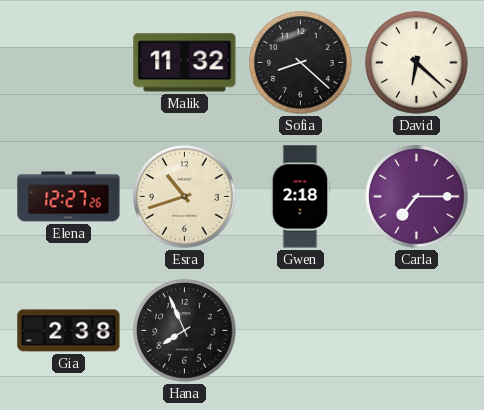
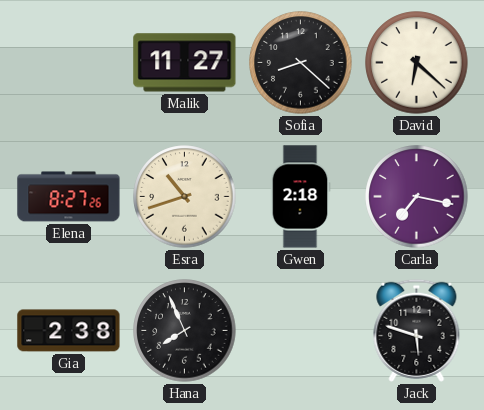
Malik: 11:32 -> 11:27 (185, 63)
Elena: 12:27 -> 8:27 (69, 197)
Carla: 7:15 -> 7:17 (417, 197)
Jack: none -> 5:48 (417, 330)
